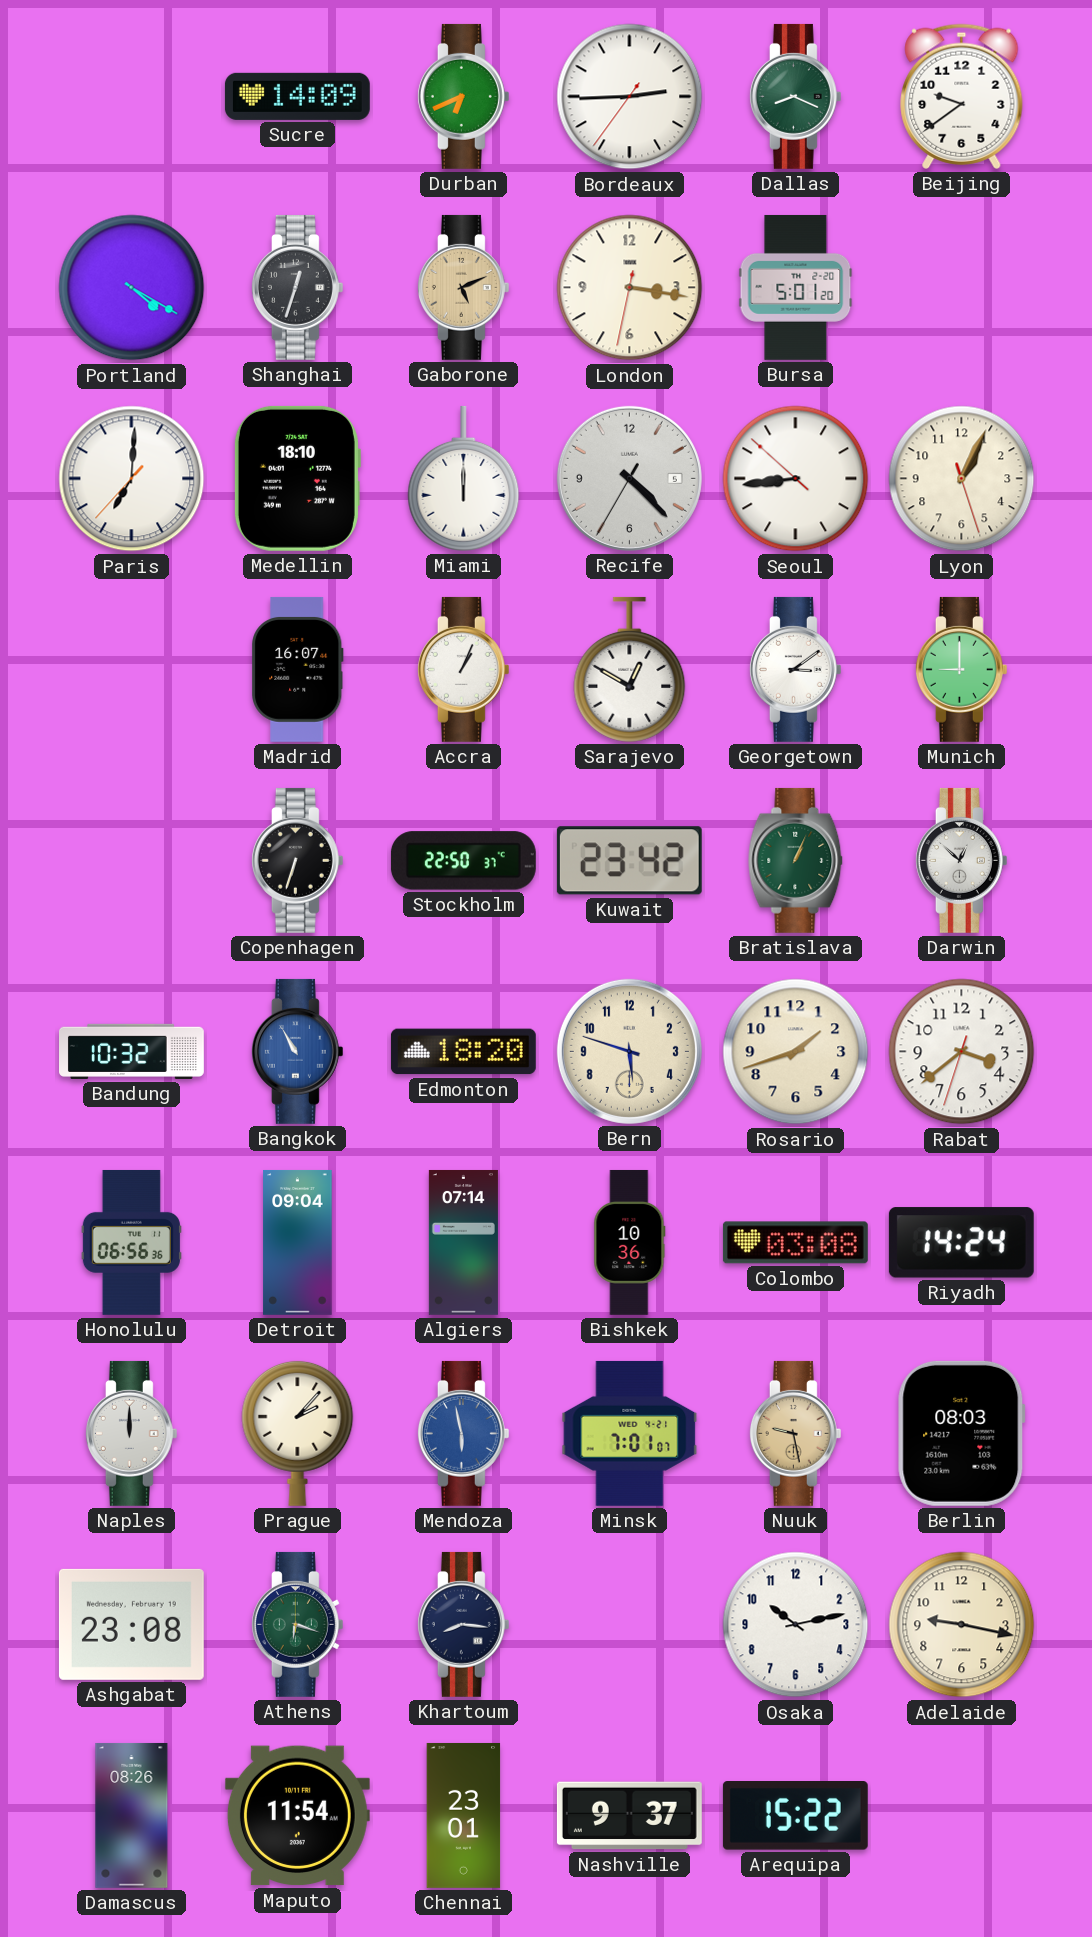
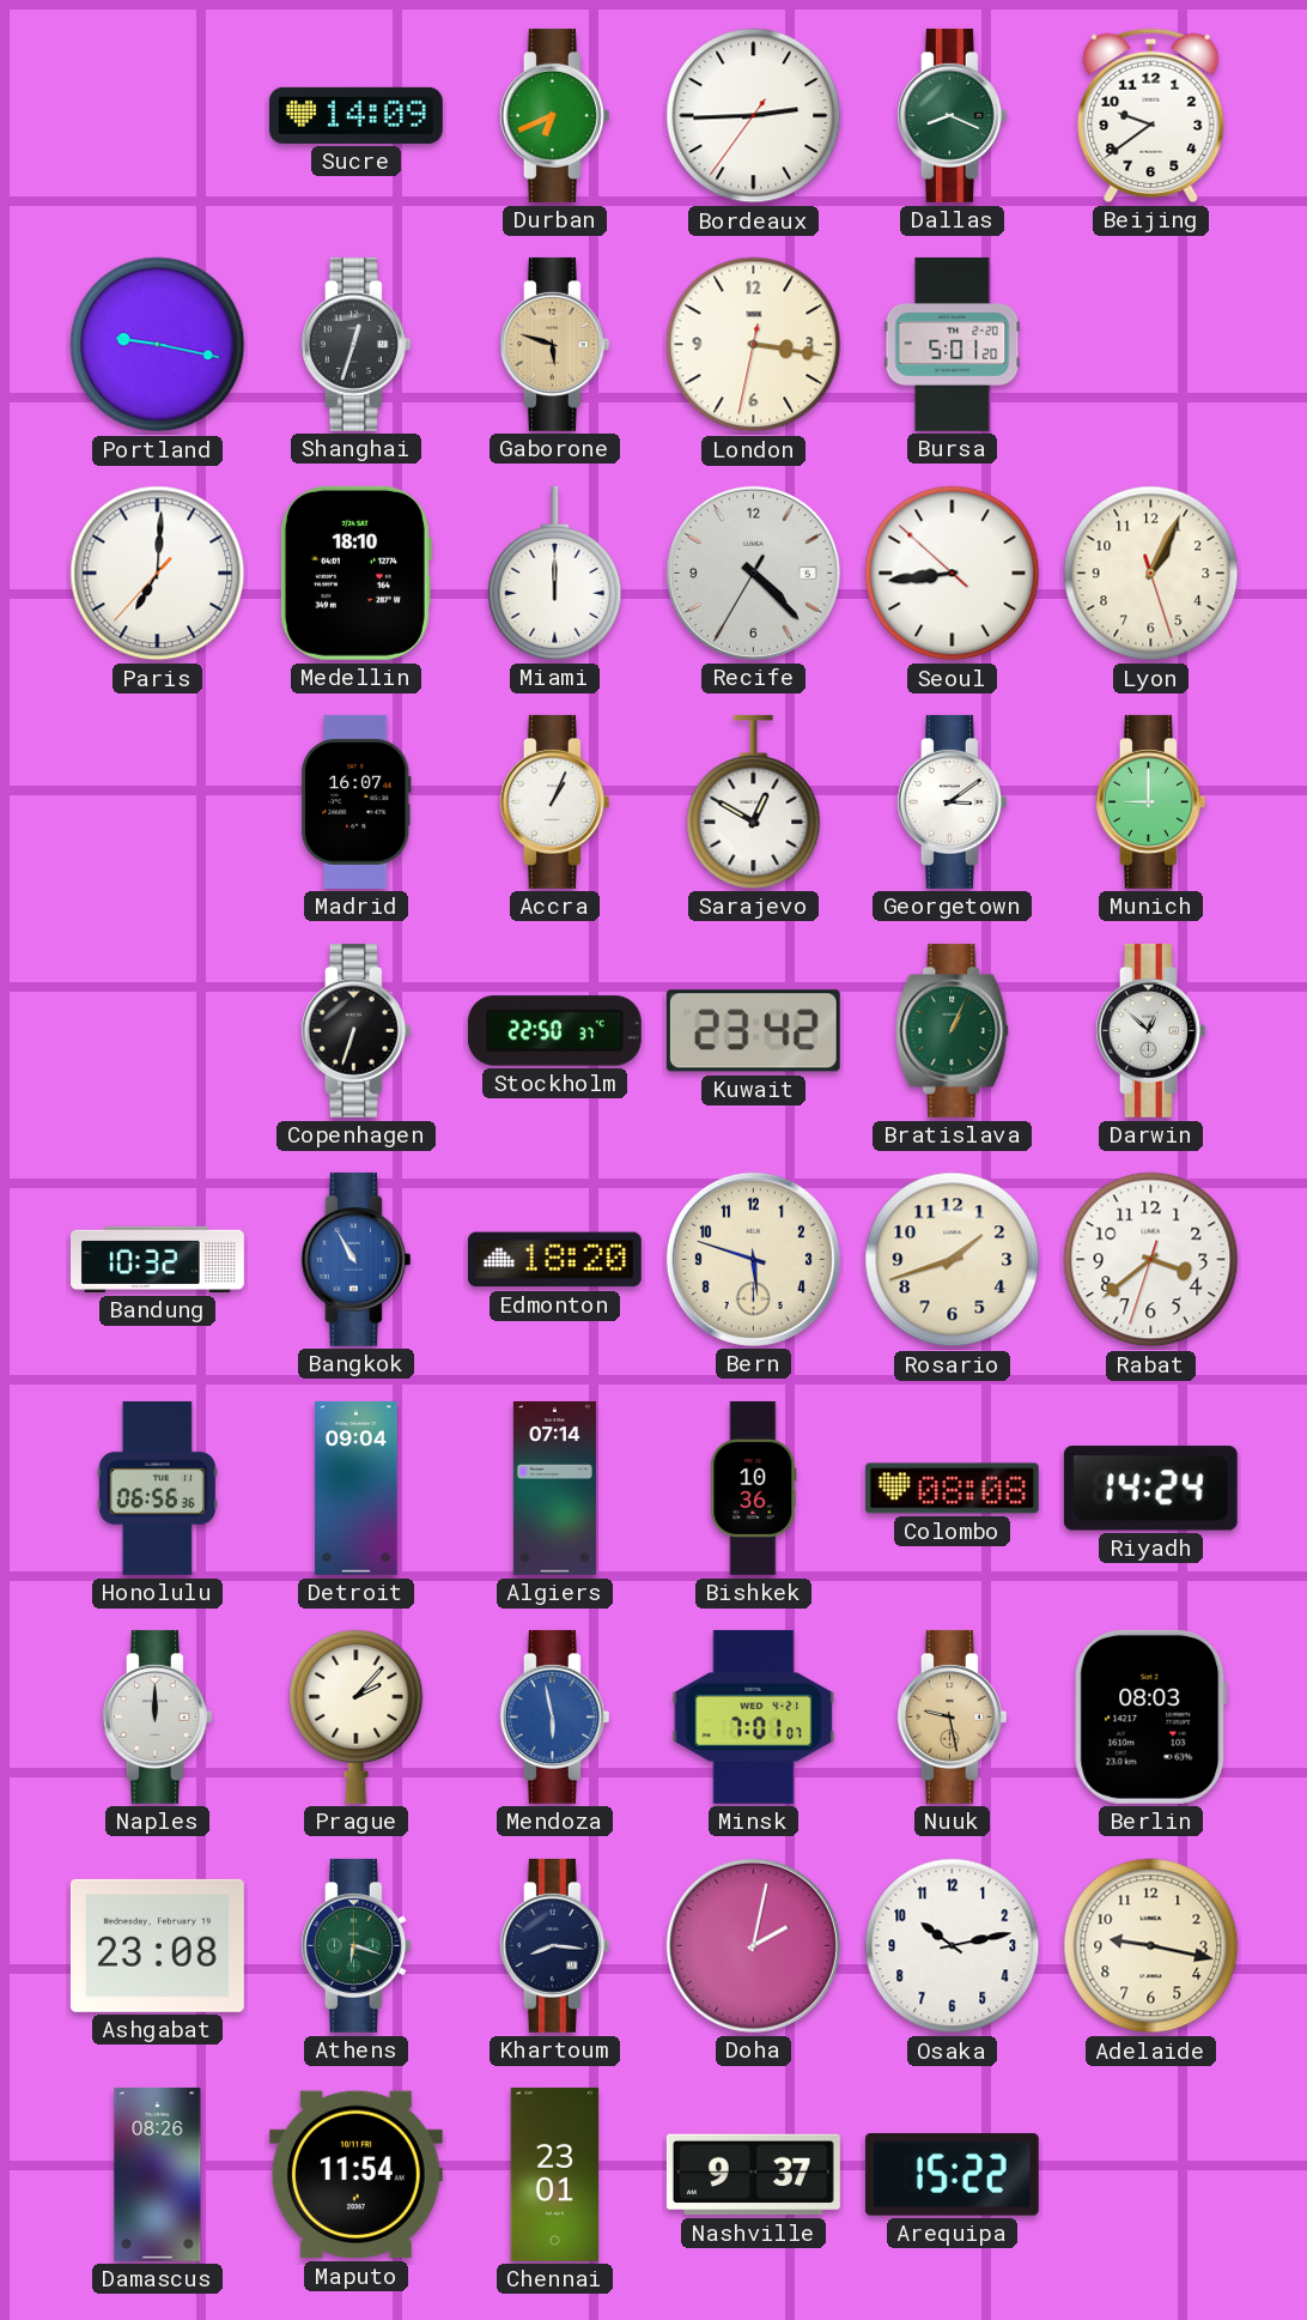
Portland: 4:20 -> 9:17 (158, 345)
Gaborone: 5:11 -> 5:48 (554, 344)
Colombo: 03:08 -> 08:08 (952, 1489)
Doha: none -> 2:02 (753, 1945)
